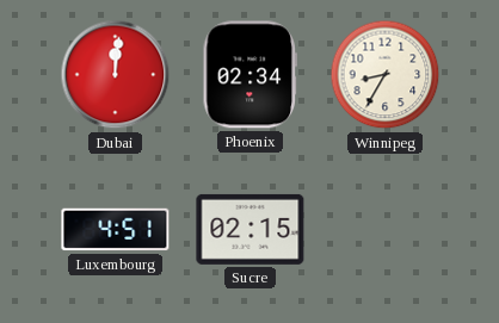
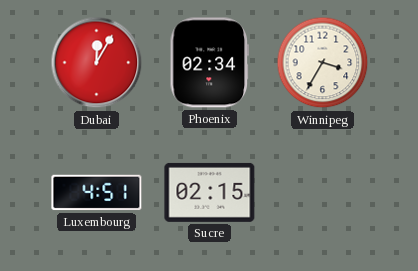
Dubai: 12:01 -> 12:05 (97, 63)
Winnipeg: 8:35 -> 3:35 (323, 63)
